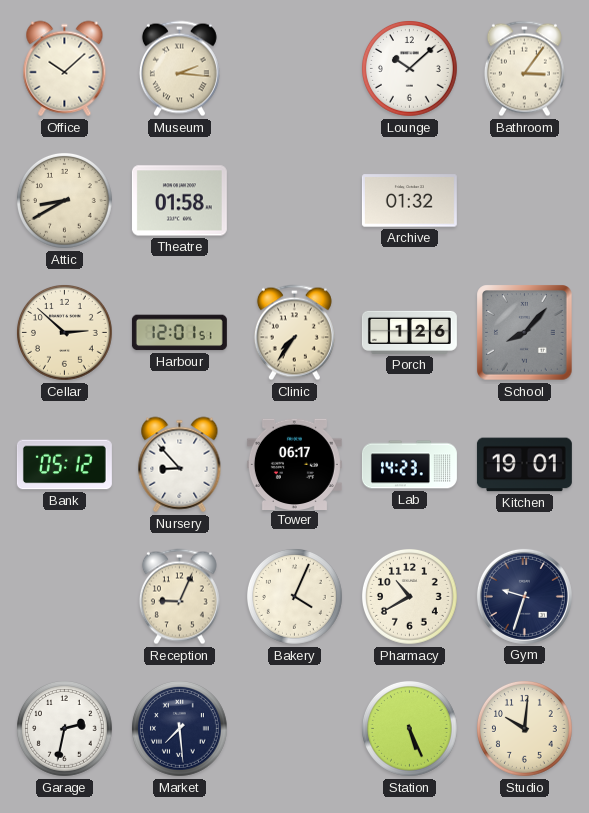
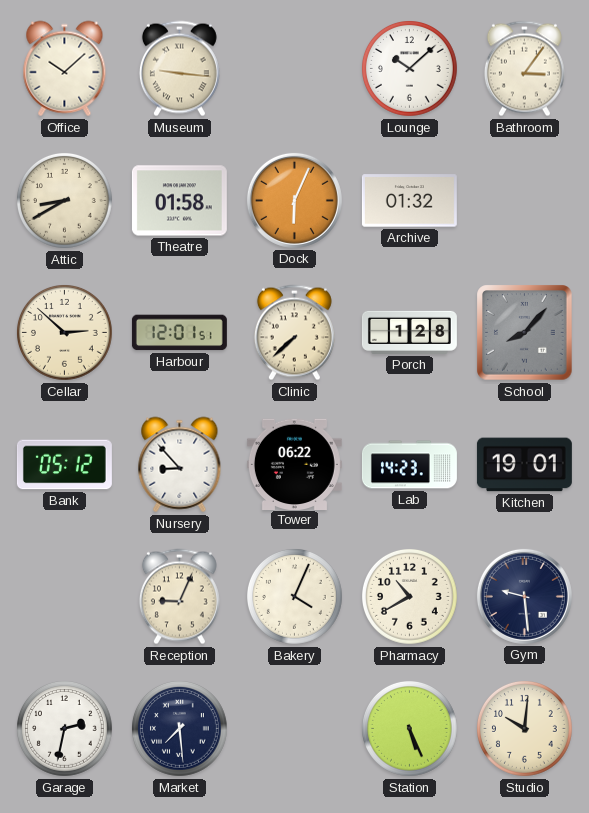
Museum: 2:16 -> 9:16 (179, 69)
Dock: none -> 6:04 (294, 200)
Clinic: 7:36 -> 7:38 (294, 333)
Porch: 1:26 -> 1:28 (409, 332)
Tower: 06:17 -> 06:22 (294, 464)
Gym: 9:33 -> 9:29 (524, 596)
